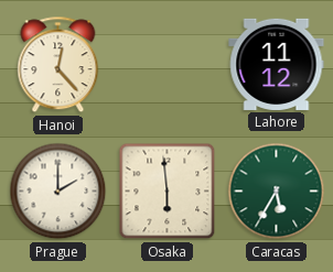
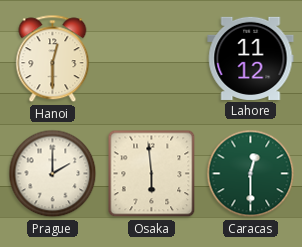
Hanoi: 12:23 -> 12:30 (53, 59)
Caracas: 5:35 -> 12:30 (251, 174)
